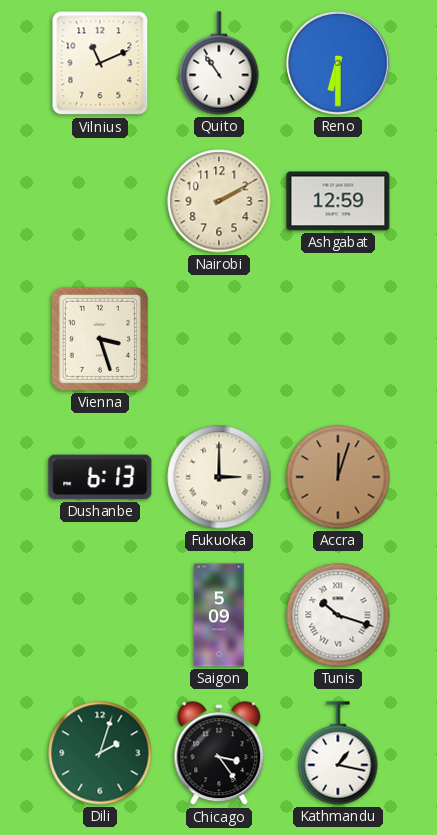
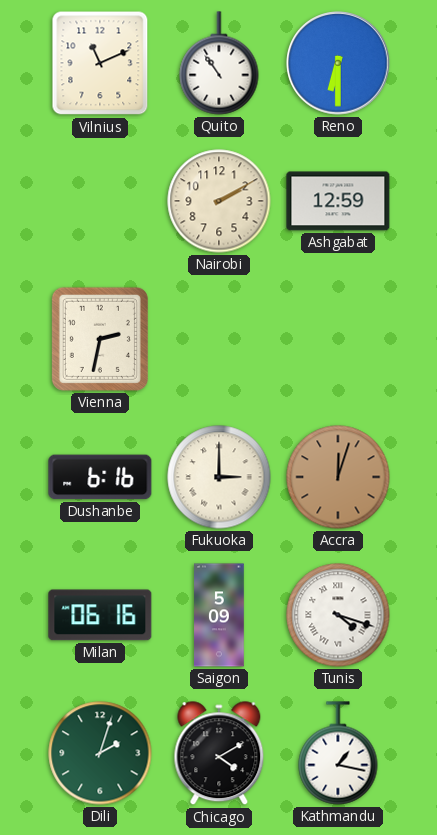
Vienna: 3:27 -> 2:32 (100, 339)
Dushanbe: 6:13 -> 6:16 (100, 477)
Milan: none -> 06:16 (100, 615)
Tunis: 10:18 -> 4:18 (338, 615)
Chicago: 3:24 -> 4:10 (219, 754)
